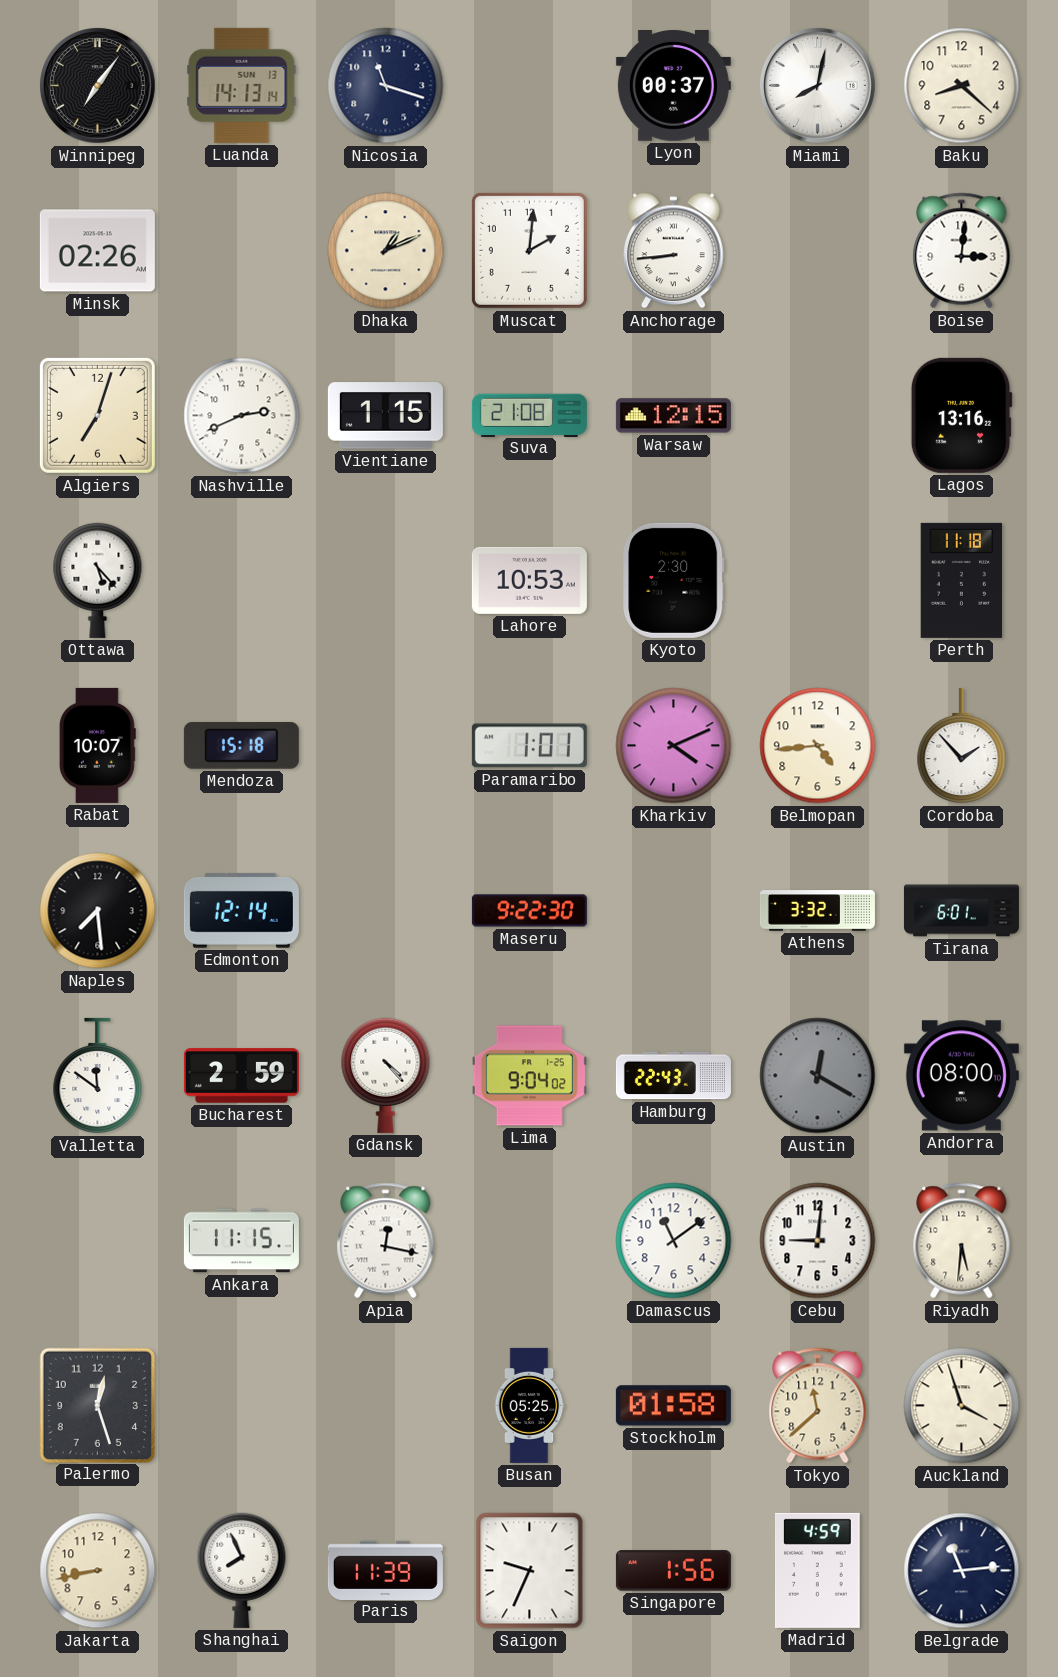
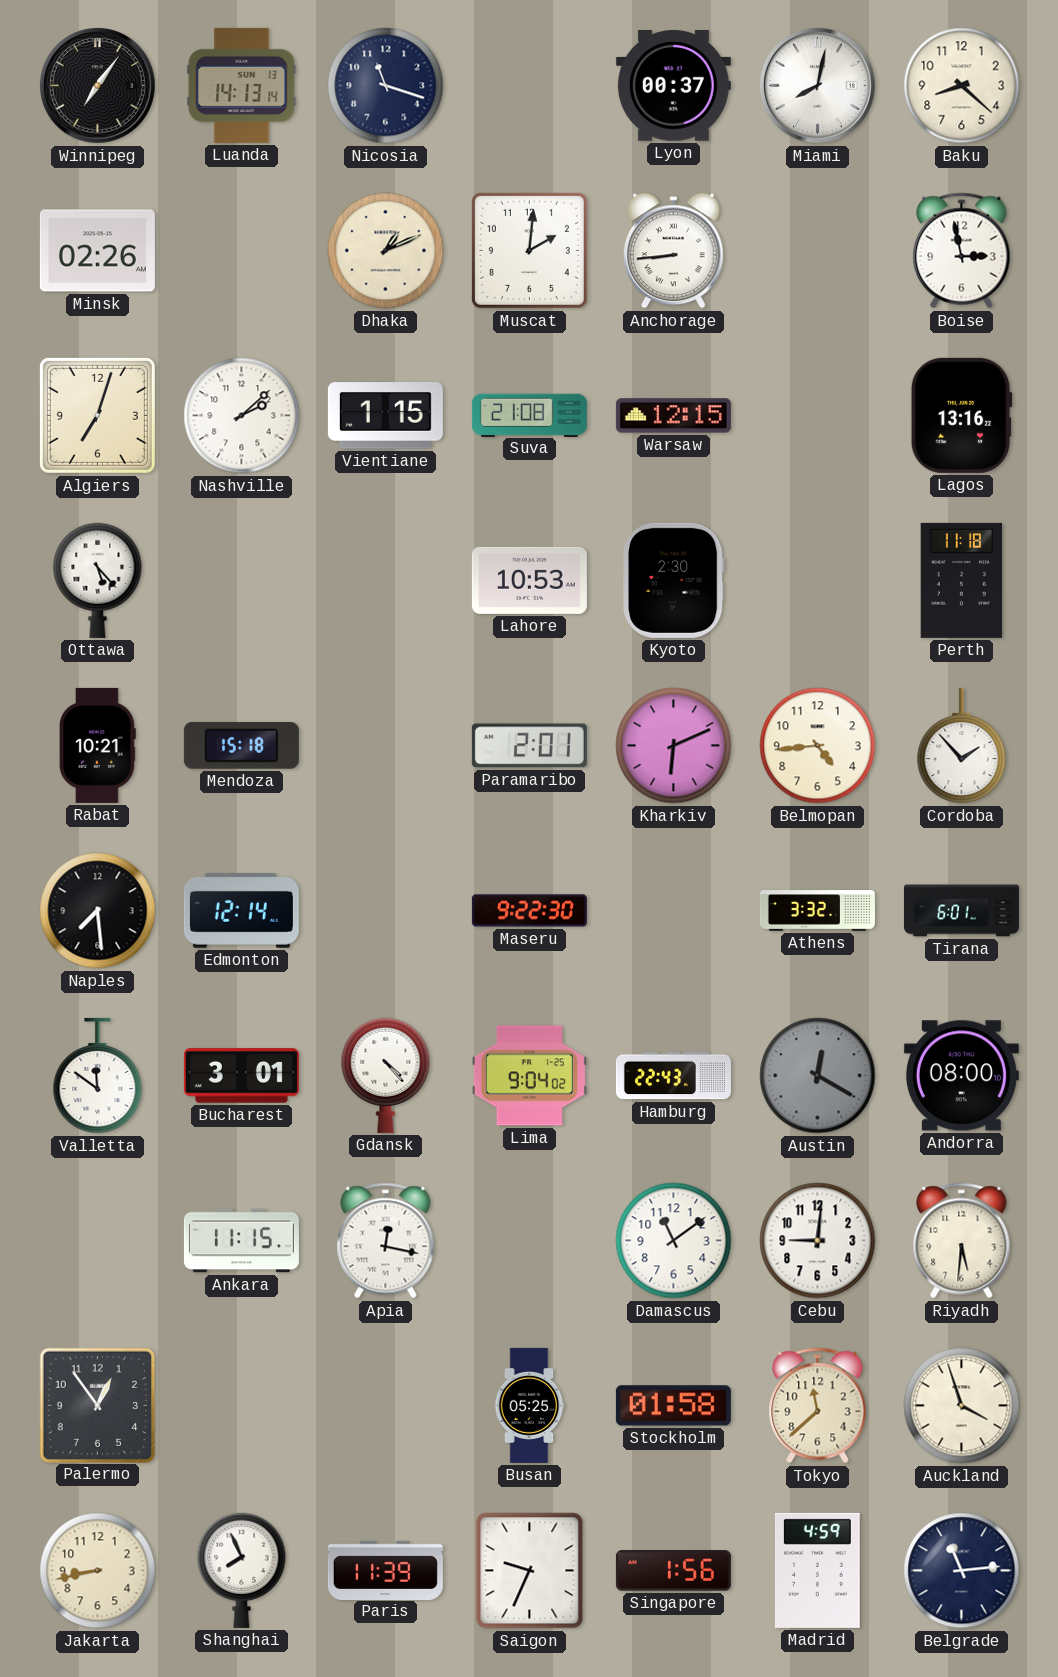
Boise: 3:01 -> 2:58 (962, 251)
Nashville: 2:41 -> 2:08 (242, 416)
Rabat: 10:07 -> 10:21 (97, 745)
Paramaribo: 1:01 -> 2:01 (529, 746)
Kharkiv: 4:11 -> 6:11 (674, 746)
Bucharest: 2:59 -> 3:01 (241, 1076)
Palermo: 12:27 -> 12:54 (97, 1405)
